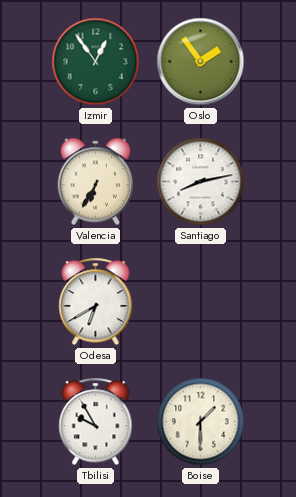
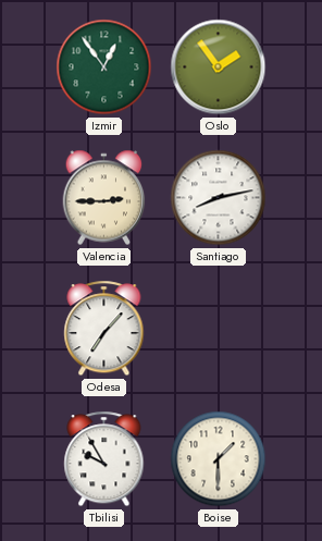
Valencia: 6:35 -> 2:45 (104, 198)
Odesa: 6:40 -> 7:07 (104, 329)
